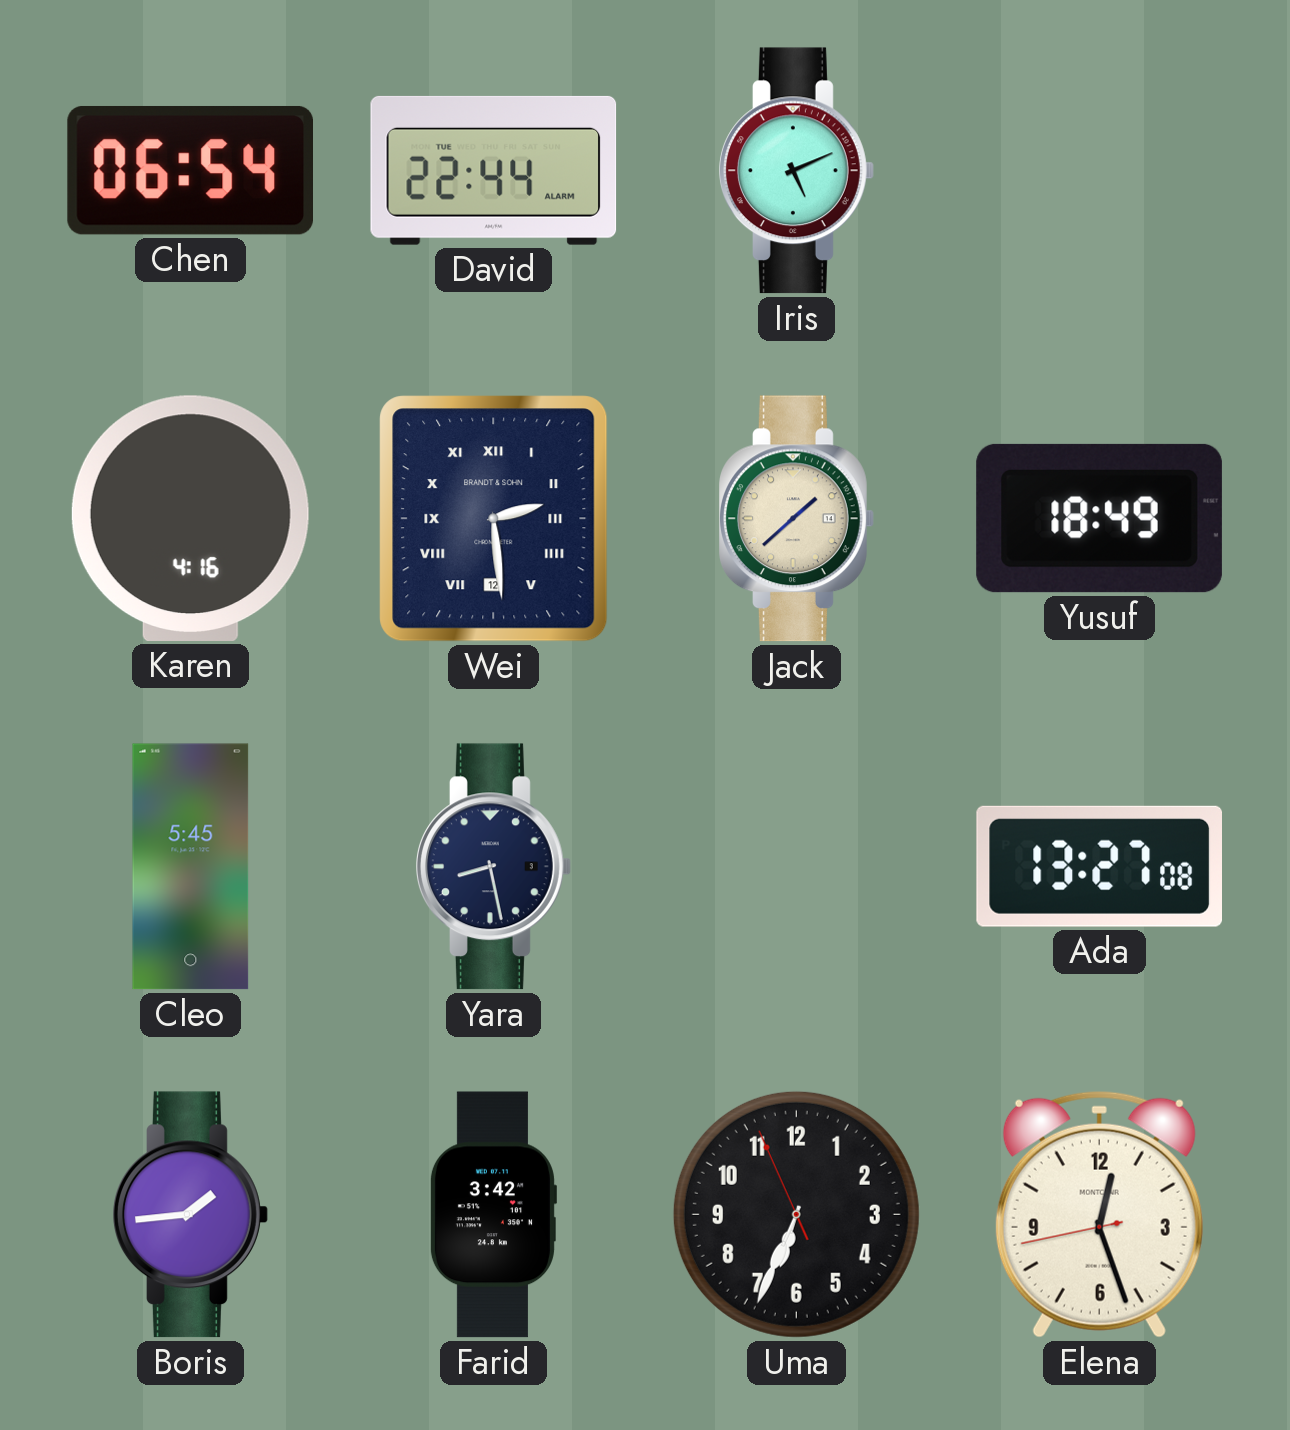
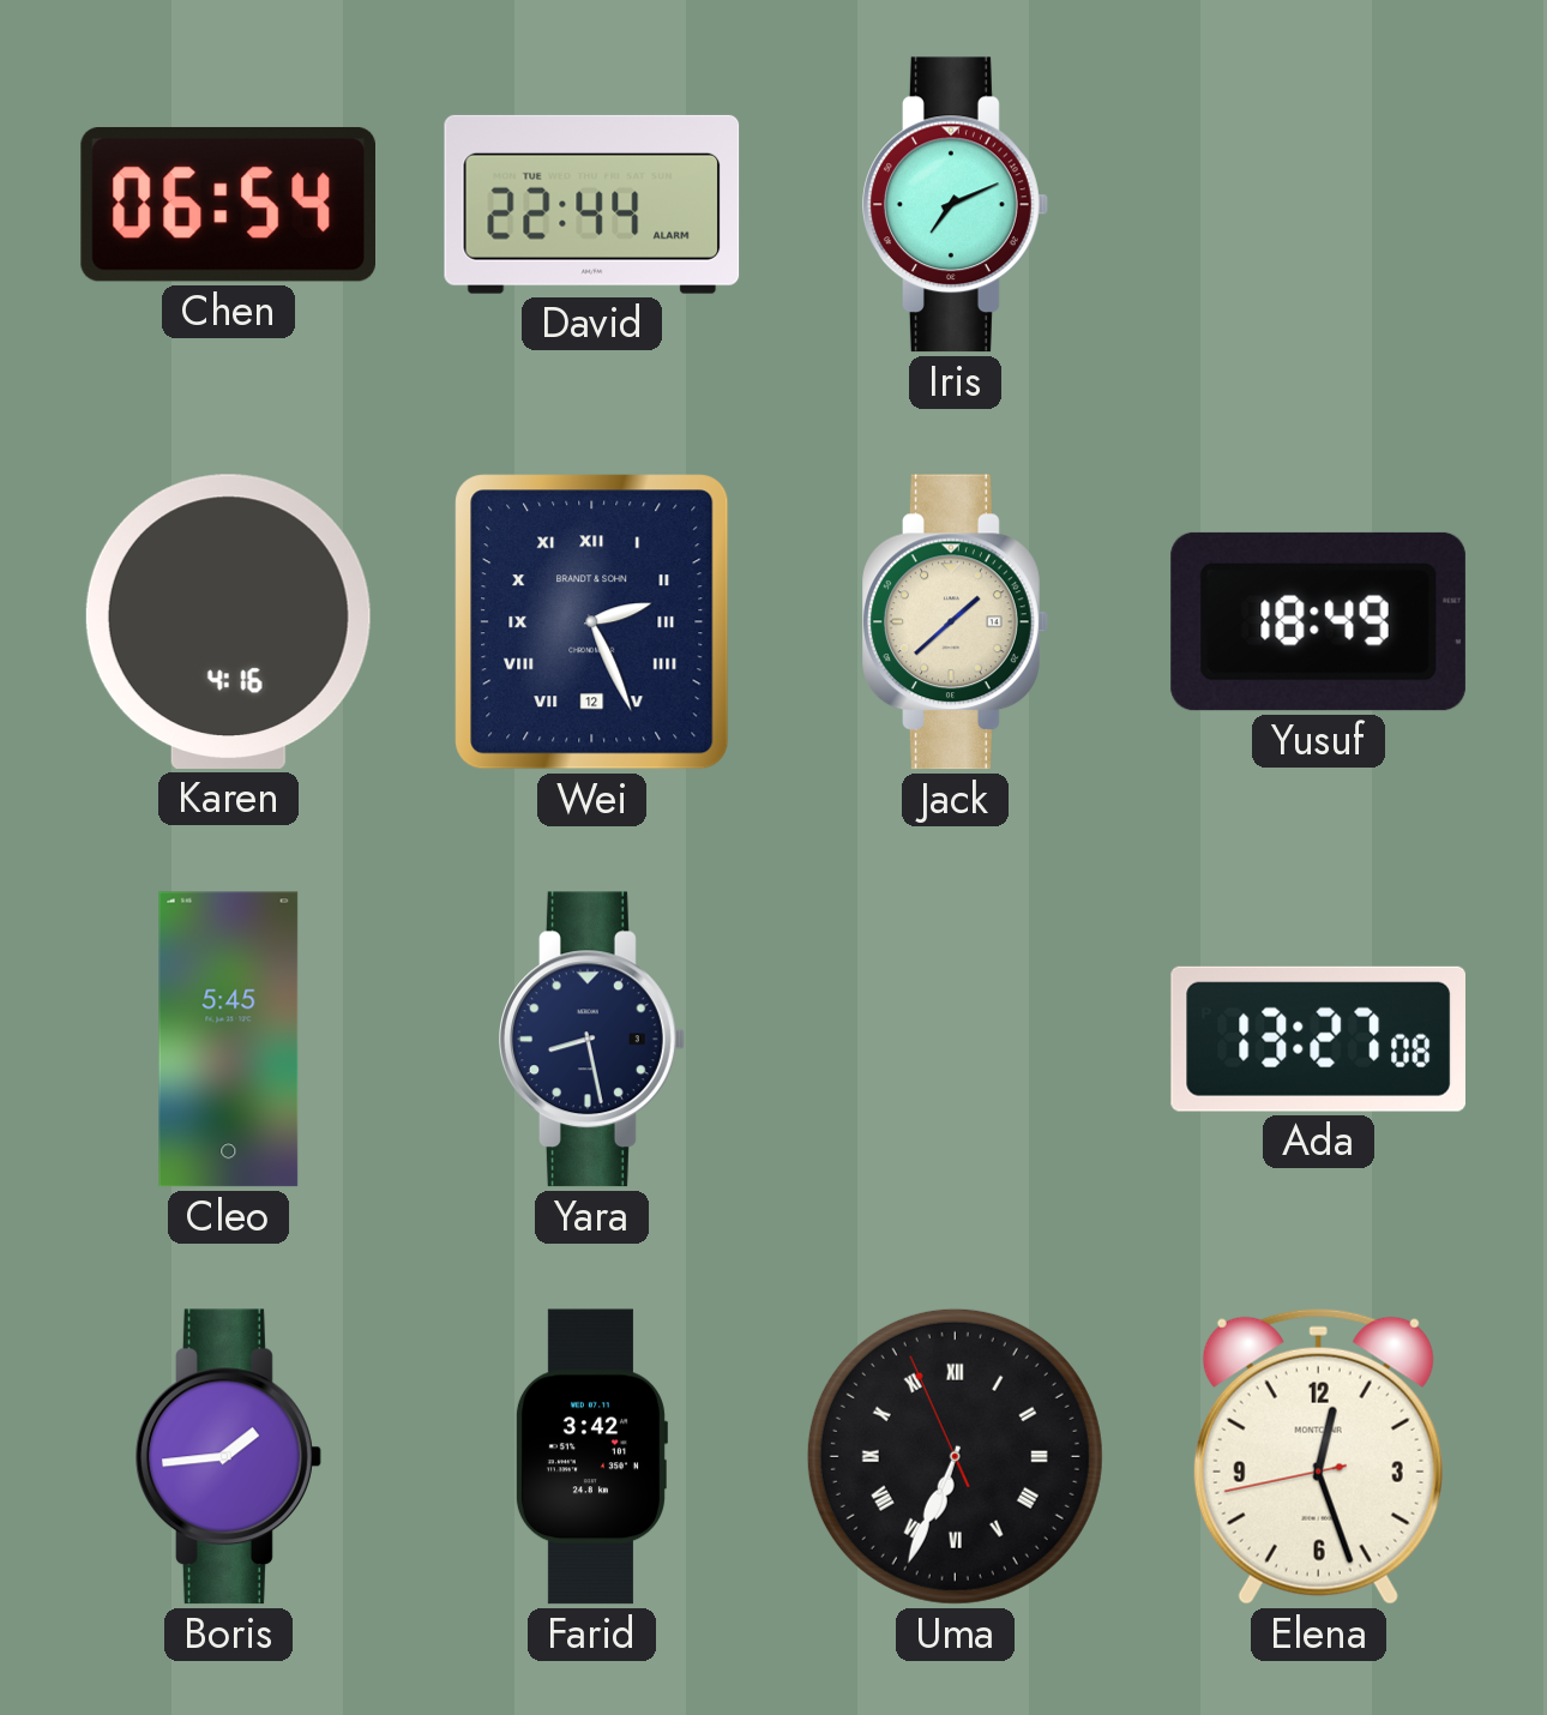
Iris: 5:11 -> 7:11 (956, 205)
Wei: 2:29 -> 2:26 (592, 622)
Uma numerals: Arabic -> Roman (955, 1456)
